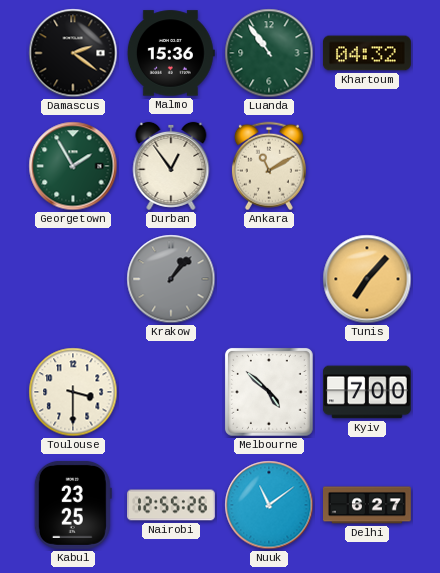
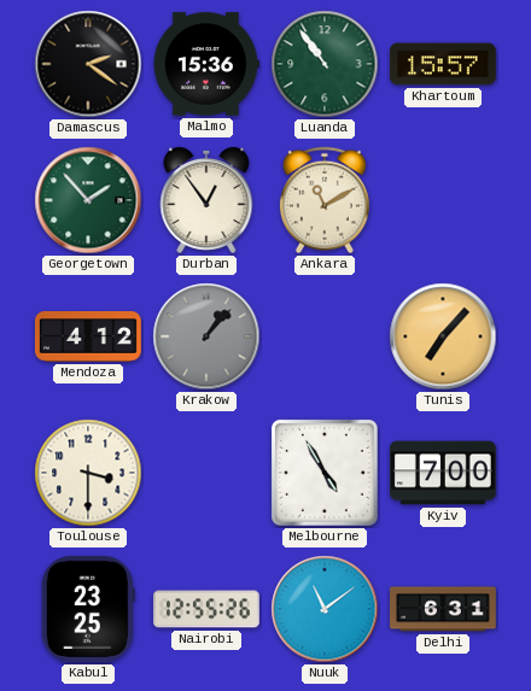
Khartoum: 04:32 -> 15:57 (443, 64)
Georgetown: 1:55 -> 1:53 (88, 200)
Mendoza: none -> 4:12 (88, 336)
Melbourne: 4:52 -> 4:55 (325, 473)
Delhi: 6:27 -> 6:31 (444, 609)
